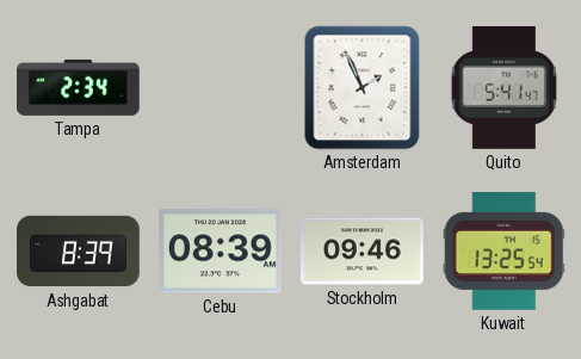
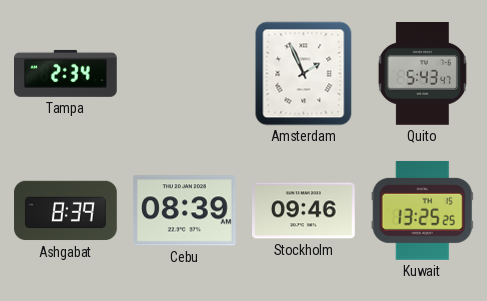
Quito: 5:41 -> 5:43 (422, 74)
Kuwait: 13:25:54 -> 13:25:25 (422, 210)
